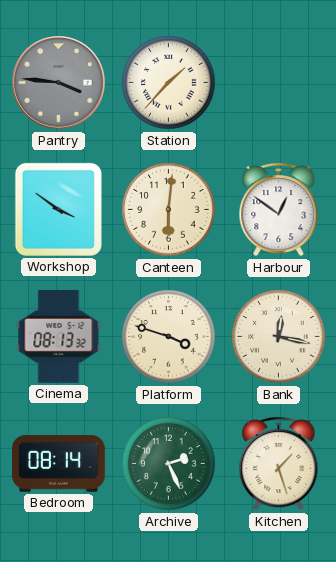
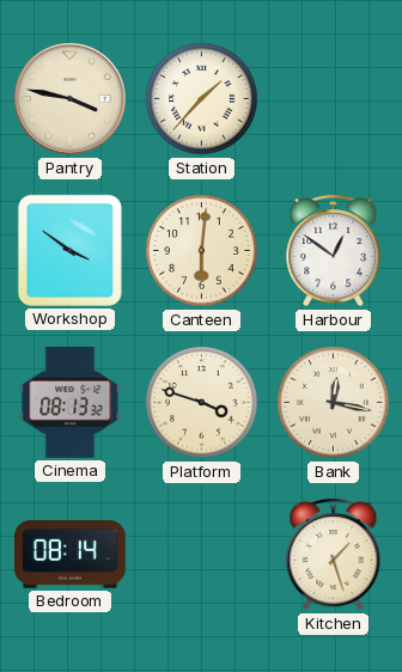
Pantry: 3:46 -> 3:47 (71, 99)
Pantry dial: grey -> cream (71, 99)
Archive: 2:26 -> none (169, 464)
